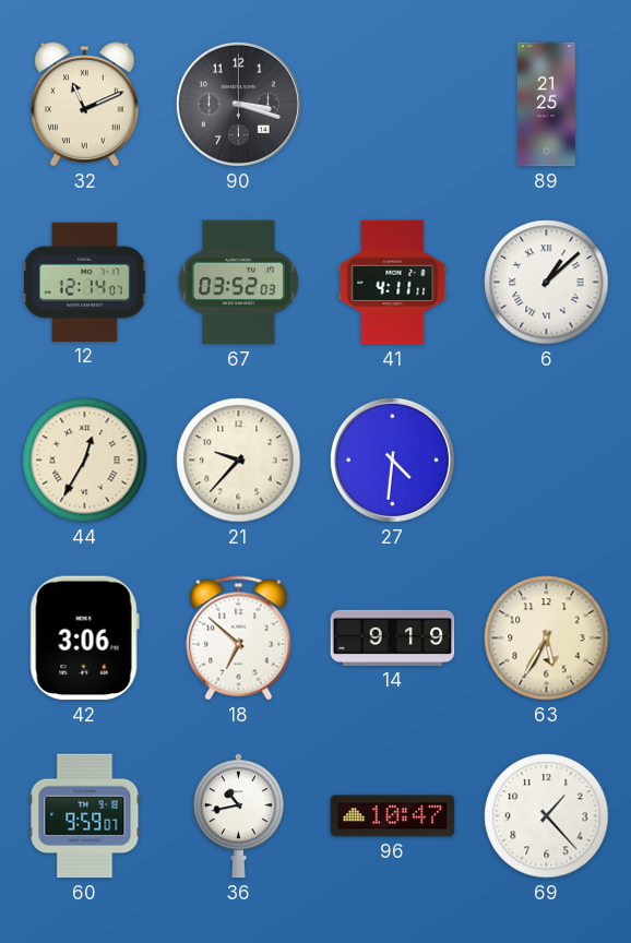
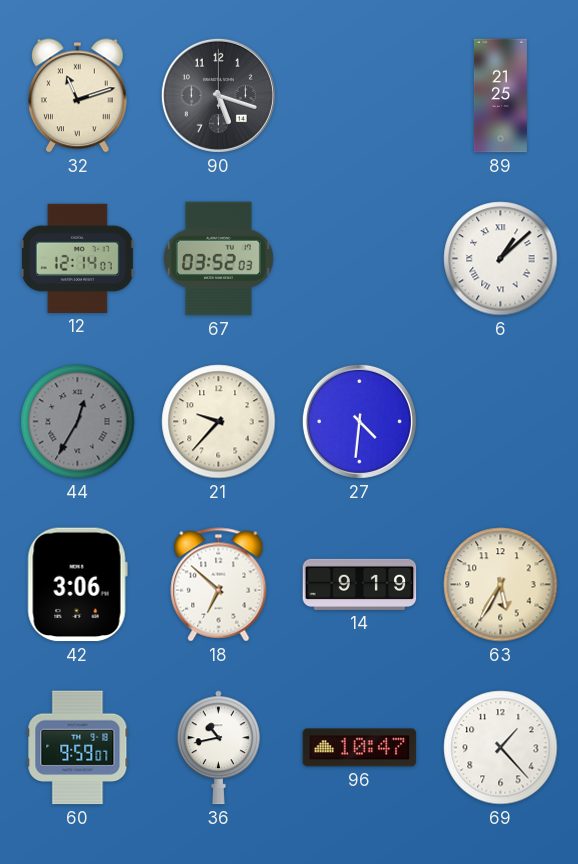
32: 11:11 -> 11:12 (78, 96)
90: 3:18 -> 5:18 (218, 95)
41: 4:11 -> none (393, 283)
44 dial: cream -> grey (78, 422)
